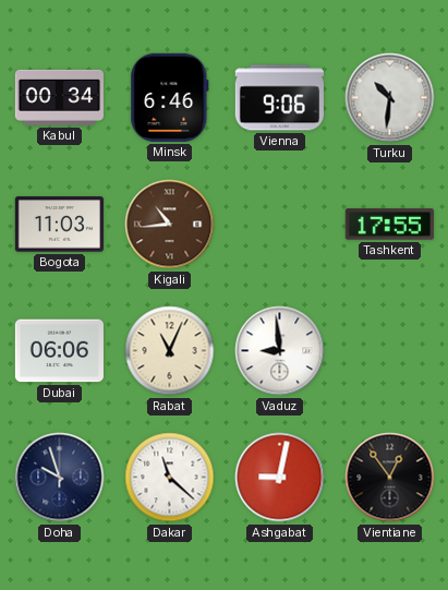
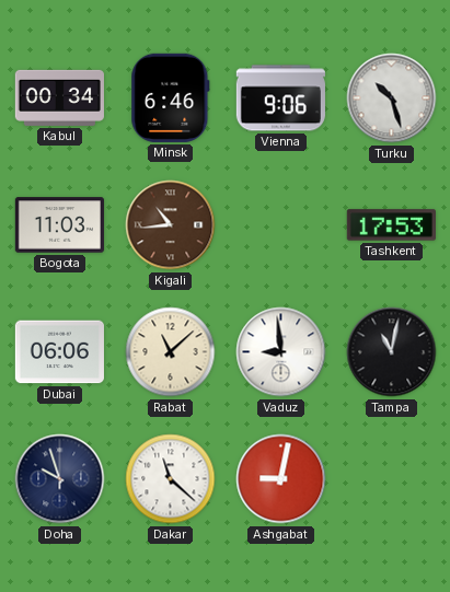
Turku: 10:31 -> 10:27 (392, 98)
Tashkent: 17:55 -> 17:53 (391, 225)
Rabat: 11:04 -> 11:08 (171, 352)
Tampa: none -> 11:02 (392, 352)
Vientiane: 12:54 -> none (390, 478)
